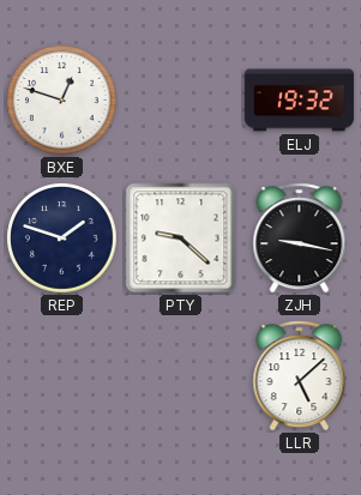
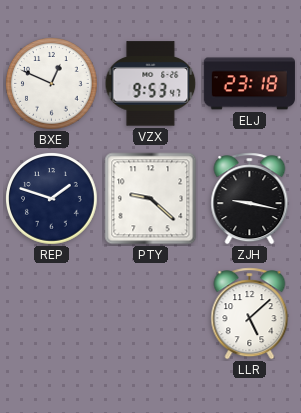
BXE: 12:48 -> 12:49 (52, 84)
VZX: none -> 9:53 (151, 84)
ELJ: 19:32 -> 23:18 (249, 84)
